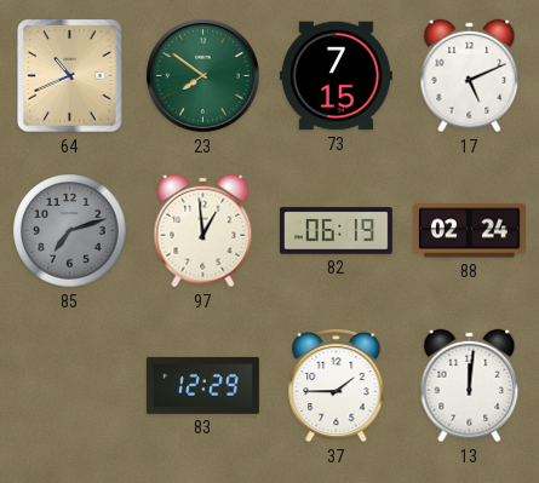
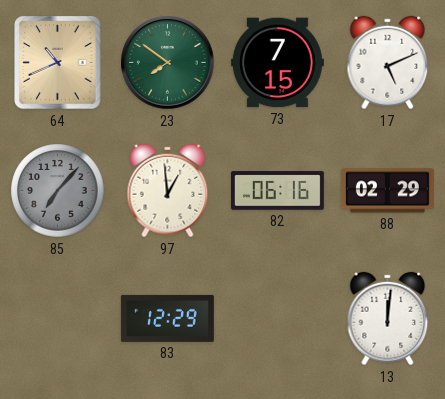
85: 7:12 -> 7:07 (58, 191)
82: 06:19 -> 06:16 (277, 191)
88: 02:24 -> 02:29 (387, 191)
37: 1:45 -> none (337, 385)
